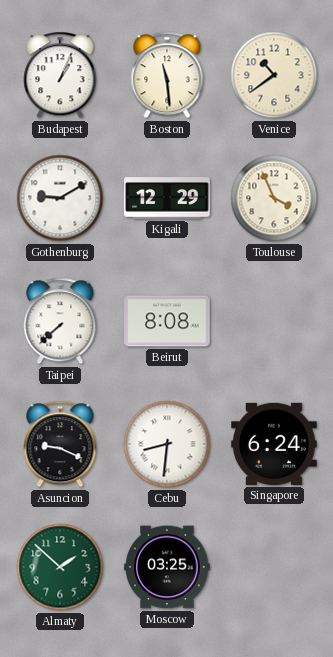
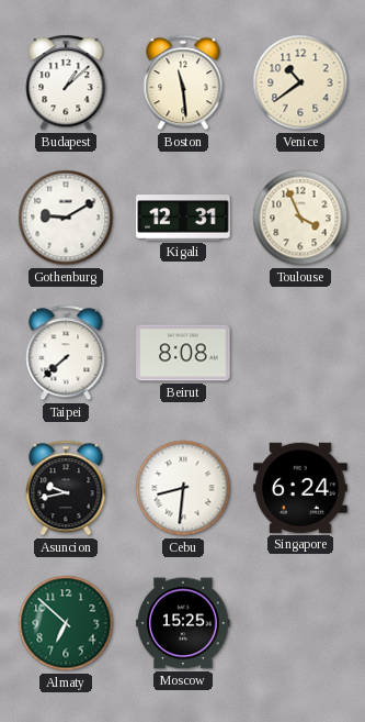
Budapest: 1:04 -> 1:08 (66, 82)
Kigali: 12:29 -> 12:31 (183, 218)
Asuncion: 9:19 -> 9:43 (66, 488)
Almaty: 1:52 -> 6:52 (66, 623)
Moscow: 03:25 -> 15:25 (183, 623)
